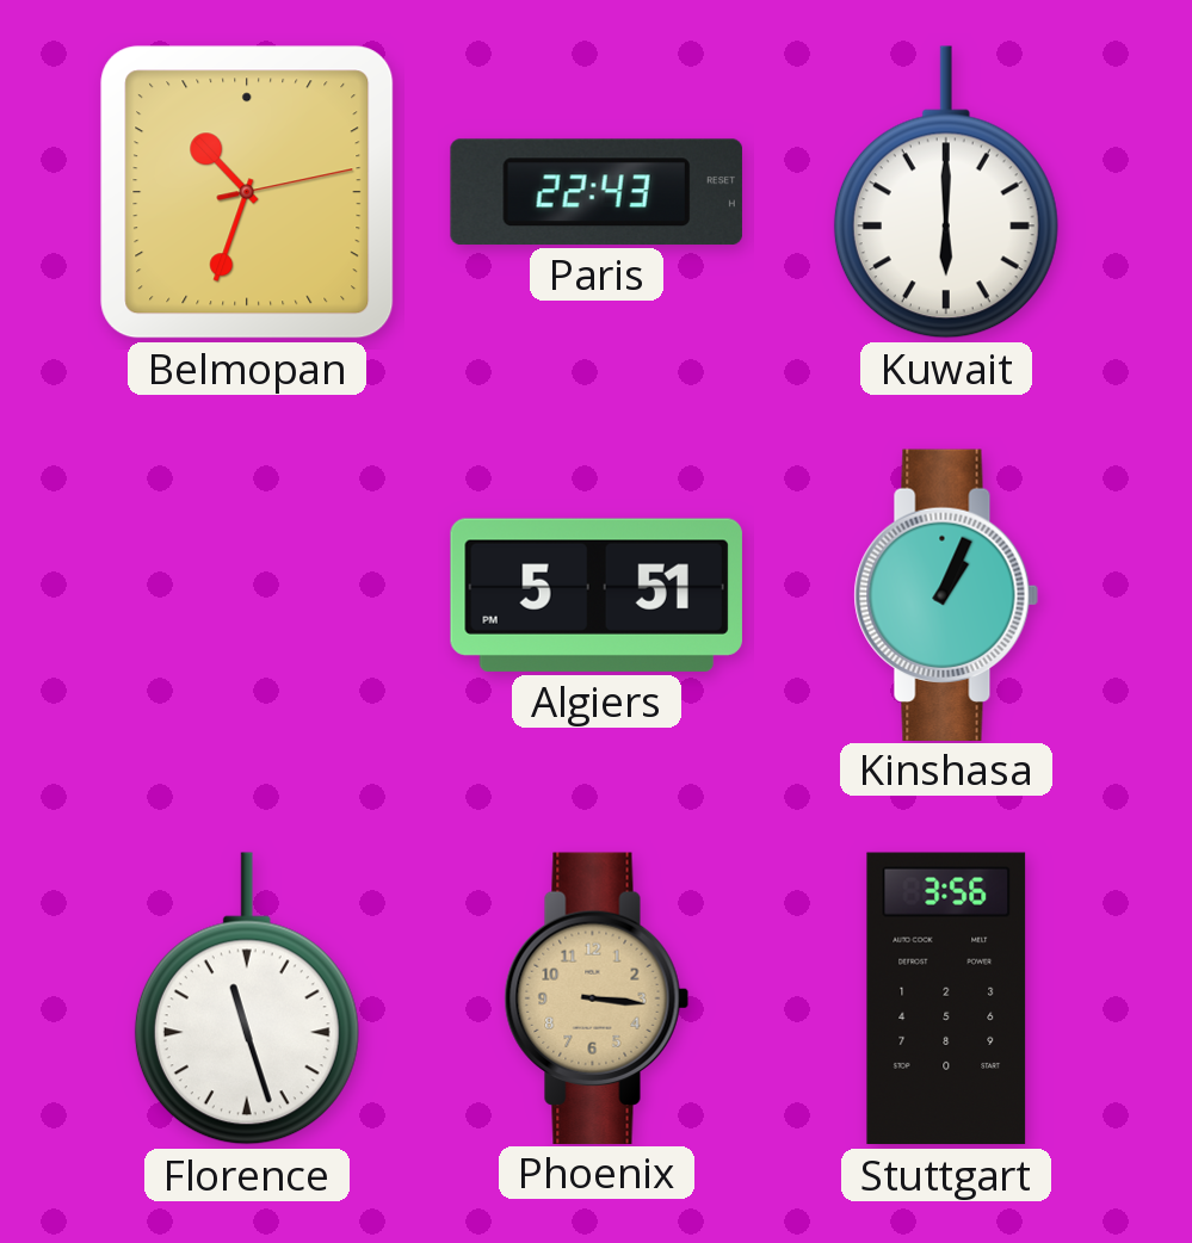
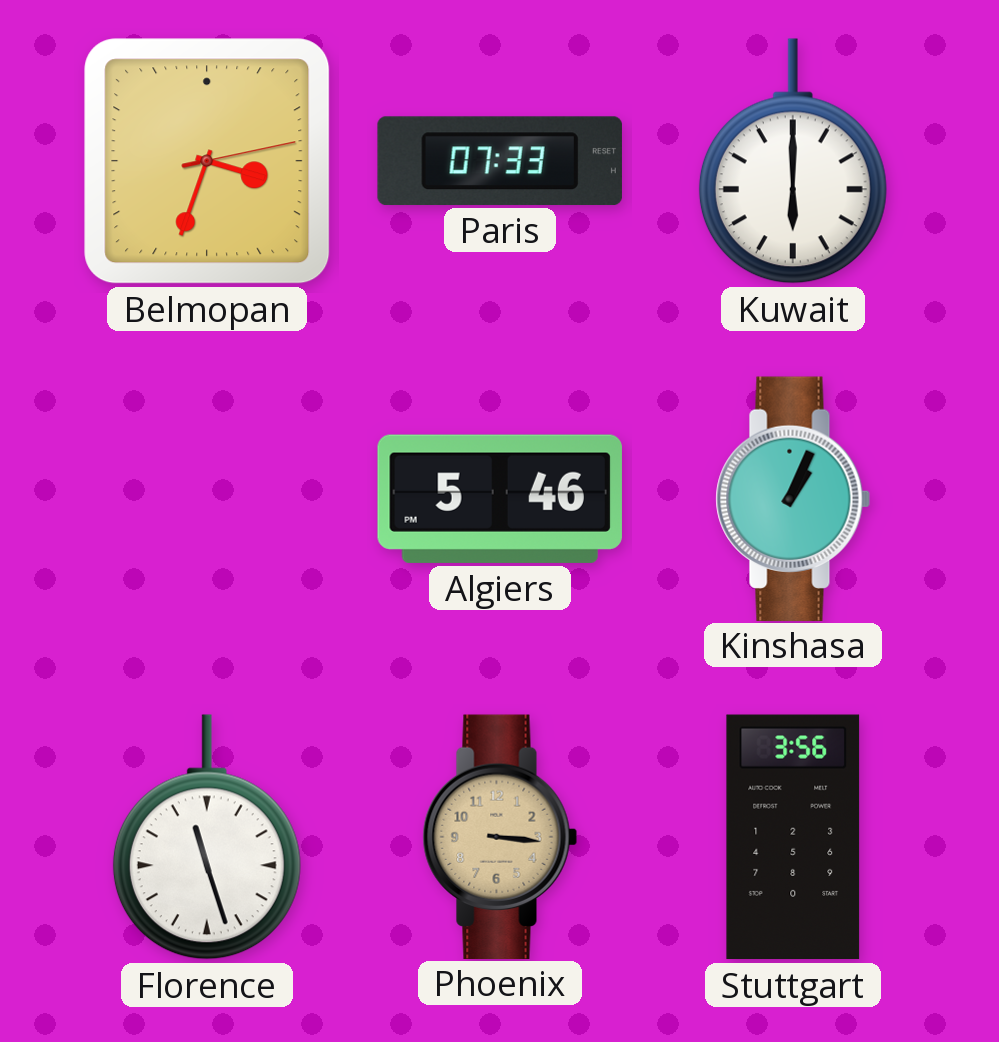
Belmopan: 10:33 -> 3:33 (207, 161)
Paris: 22:43 -> 07:33 (500, 161)
Algiers: 5:51 -> 5:46 (500, 499)
